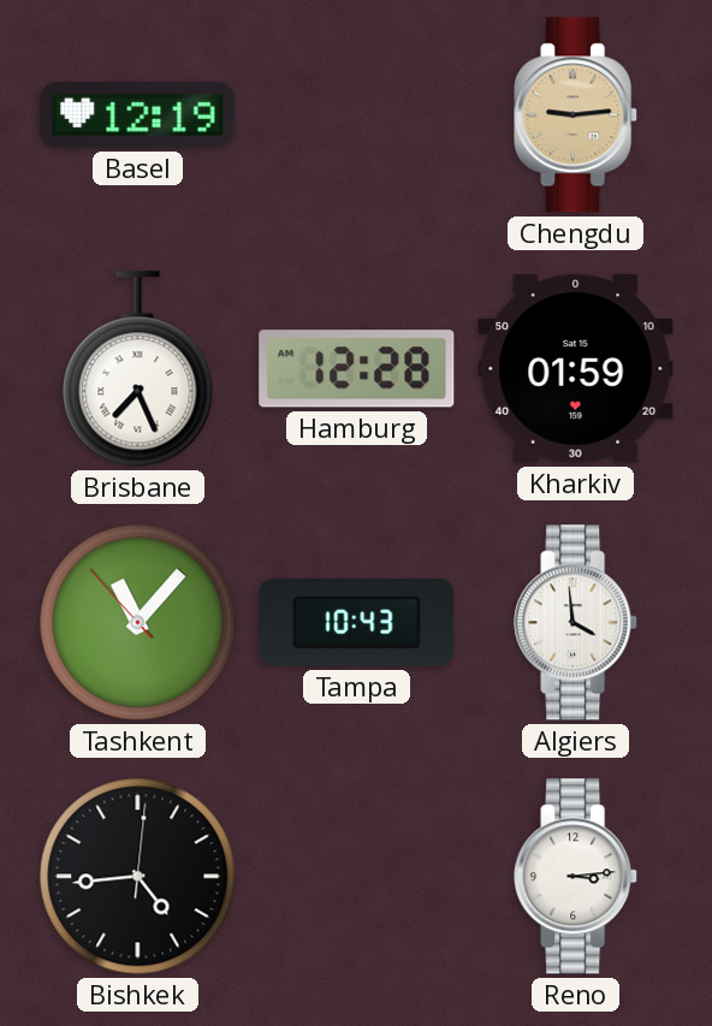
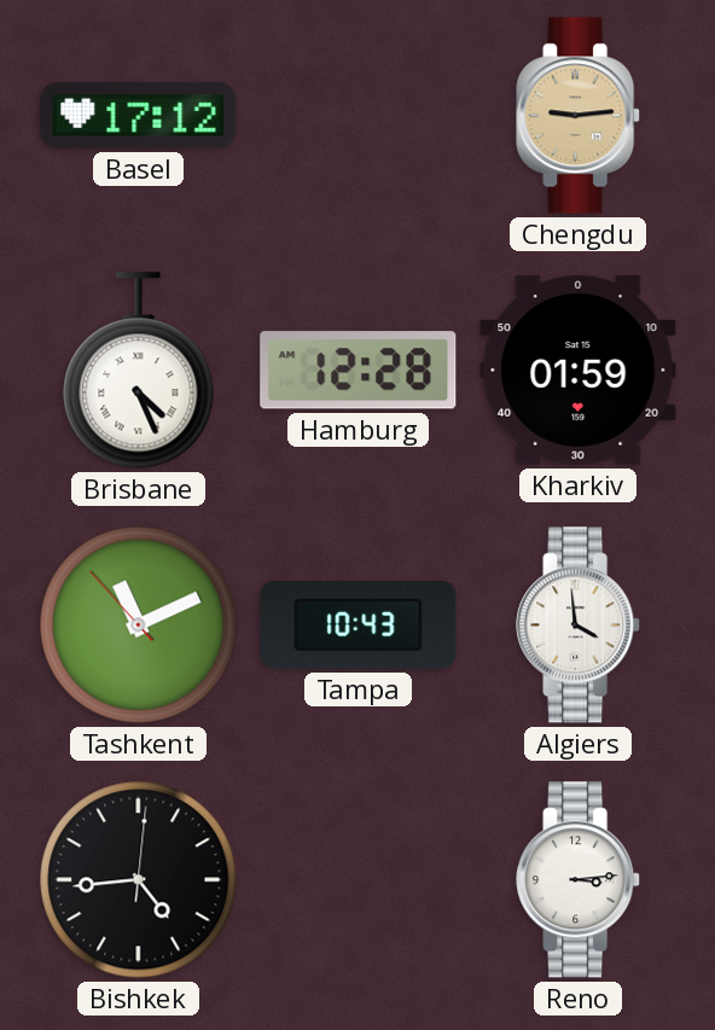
Basel: 12:19 -> 17:12 (139, 115)
Brisbane: 7:26 -> 4:26 (139, 371)
Tashkent: 11:06 -> 11:10 (139, 625)
